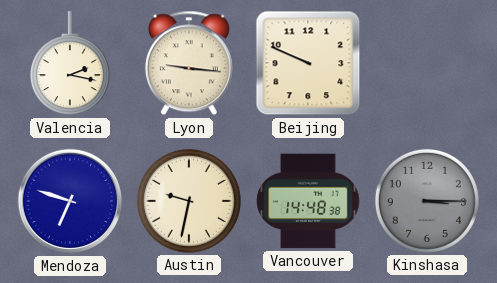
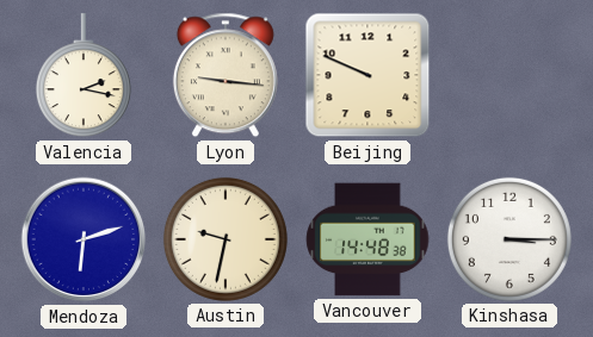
Mendoza: 6:48 -> 6:12 (84, 239)
Kinshasa dial: grey -> white (509, 239)
